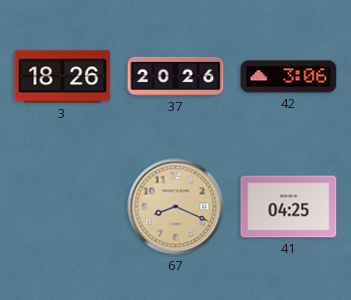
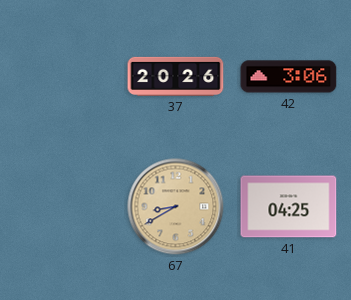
3: 18:26 -> none (63, 77)
67: 8:19 -> 8:40 (176, 207)
